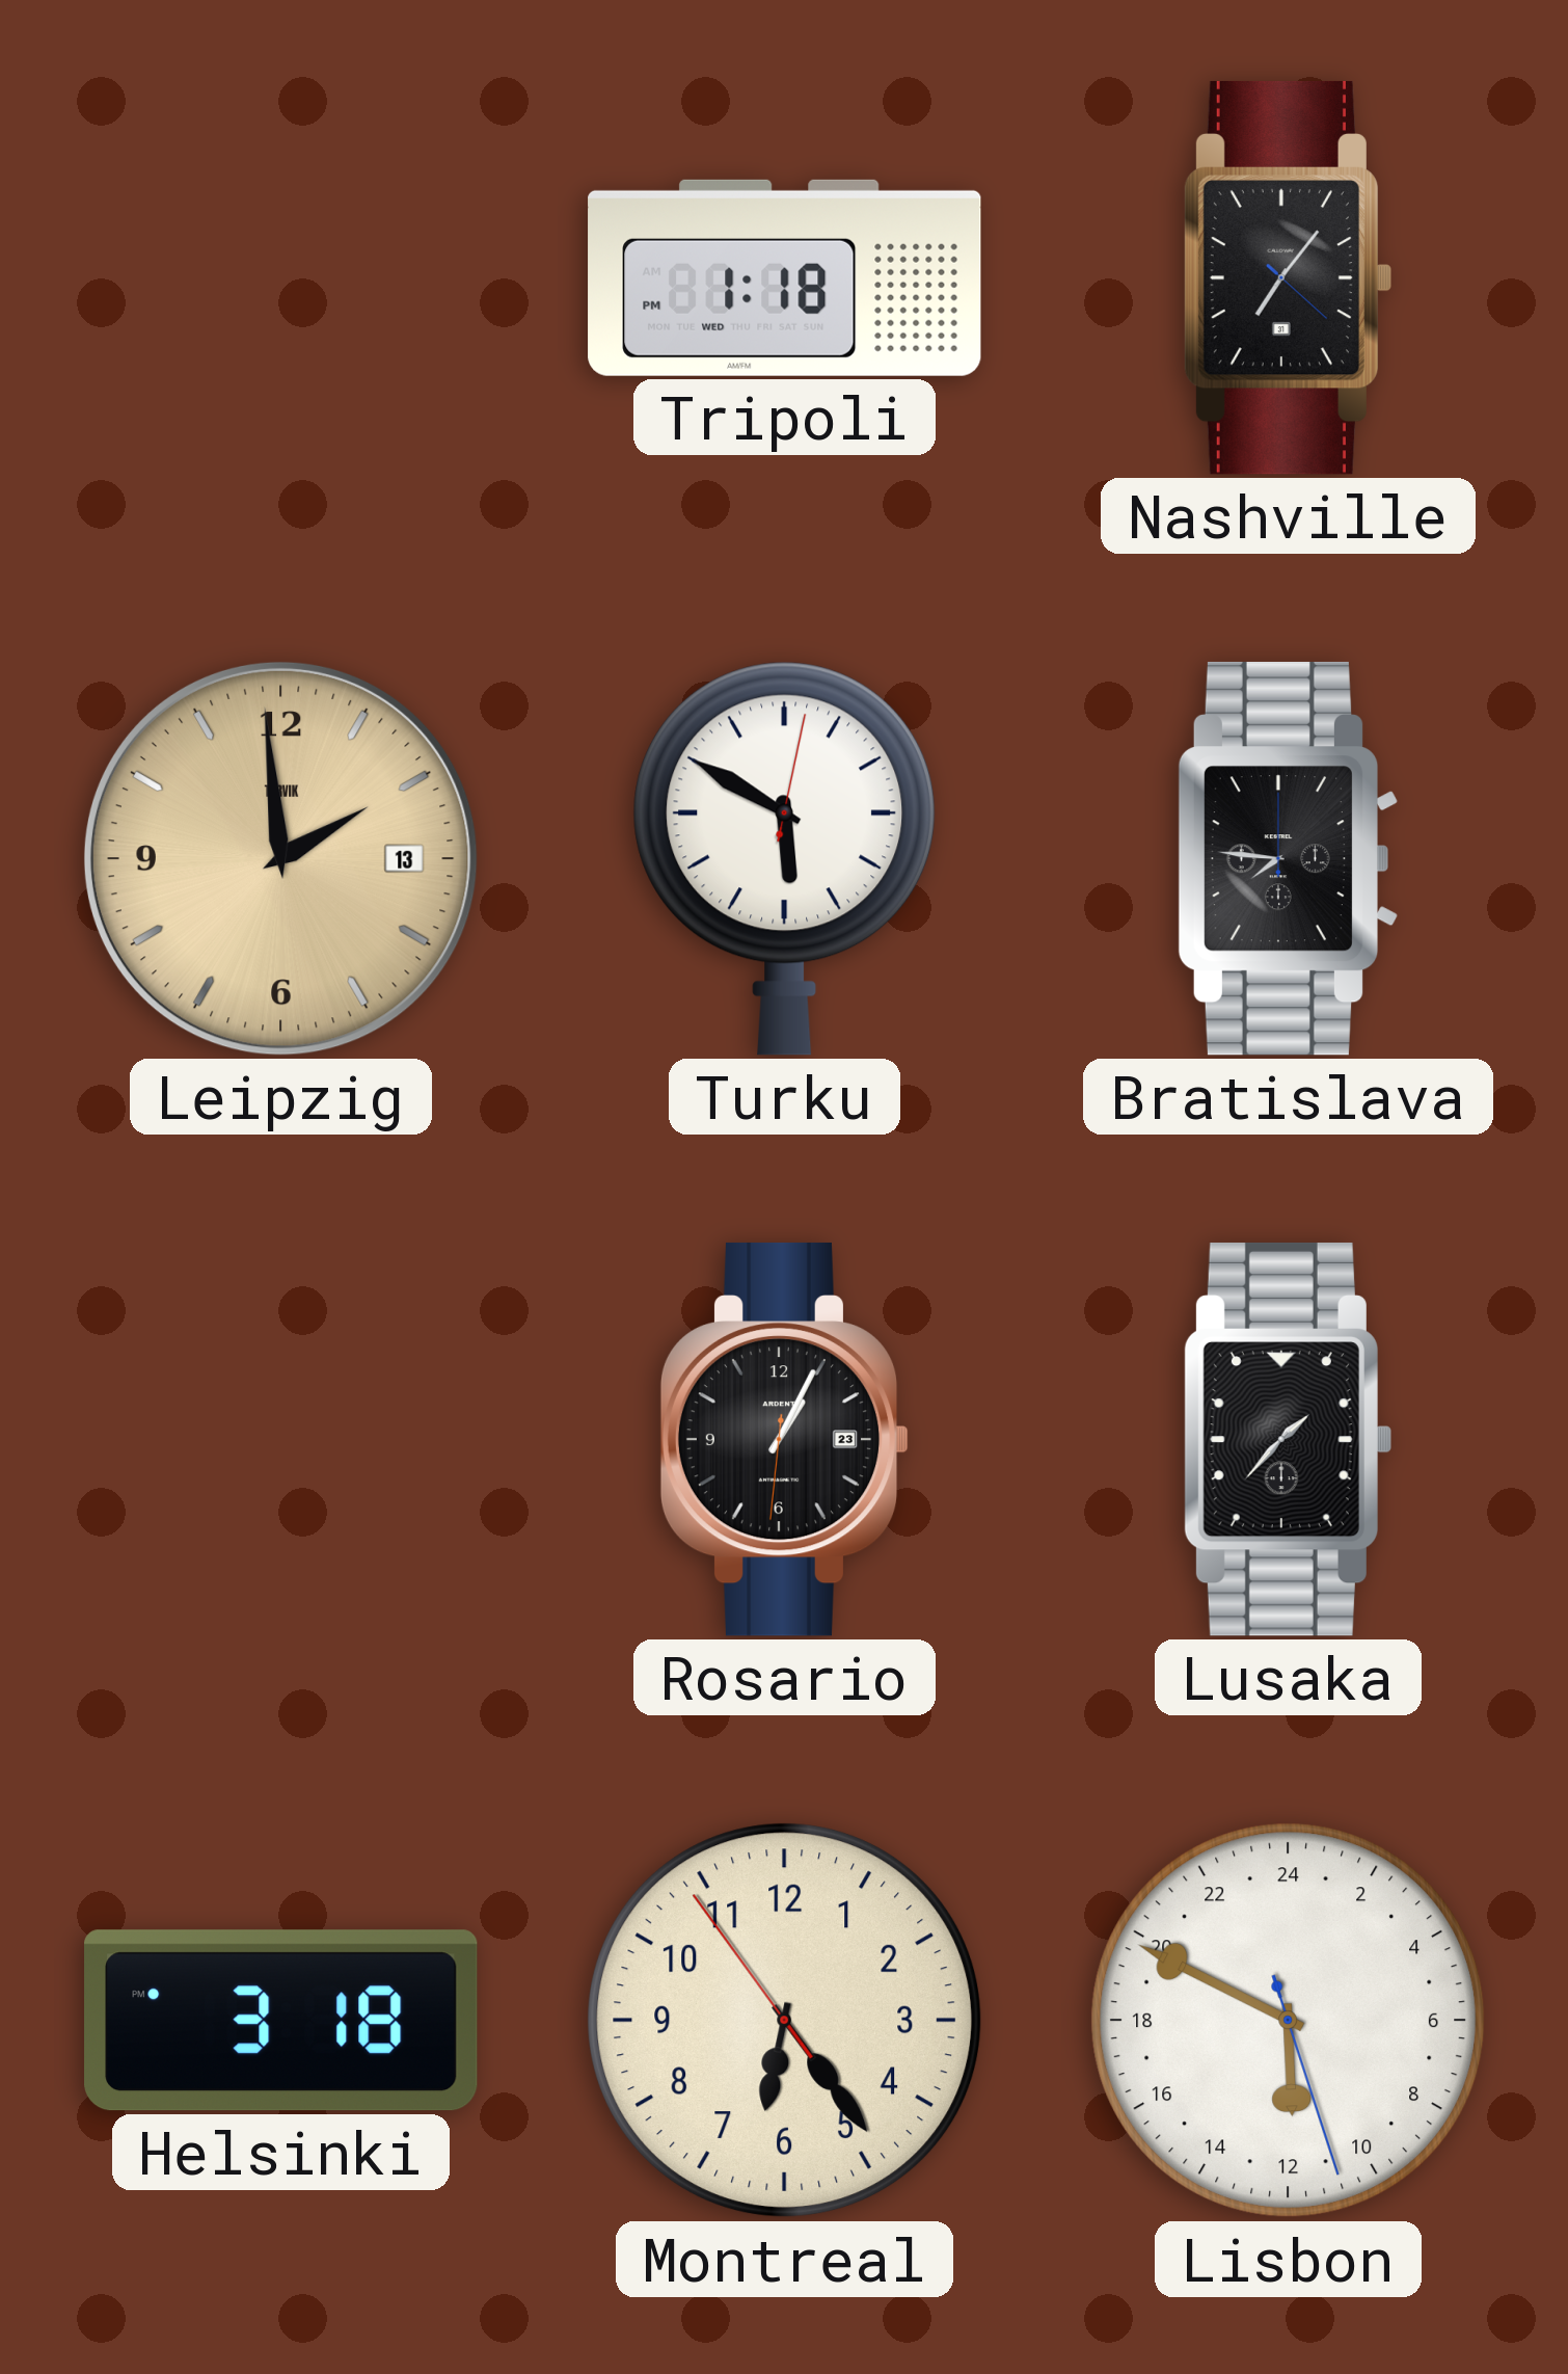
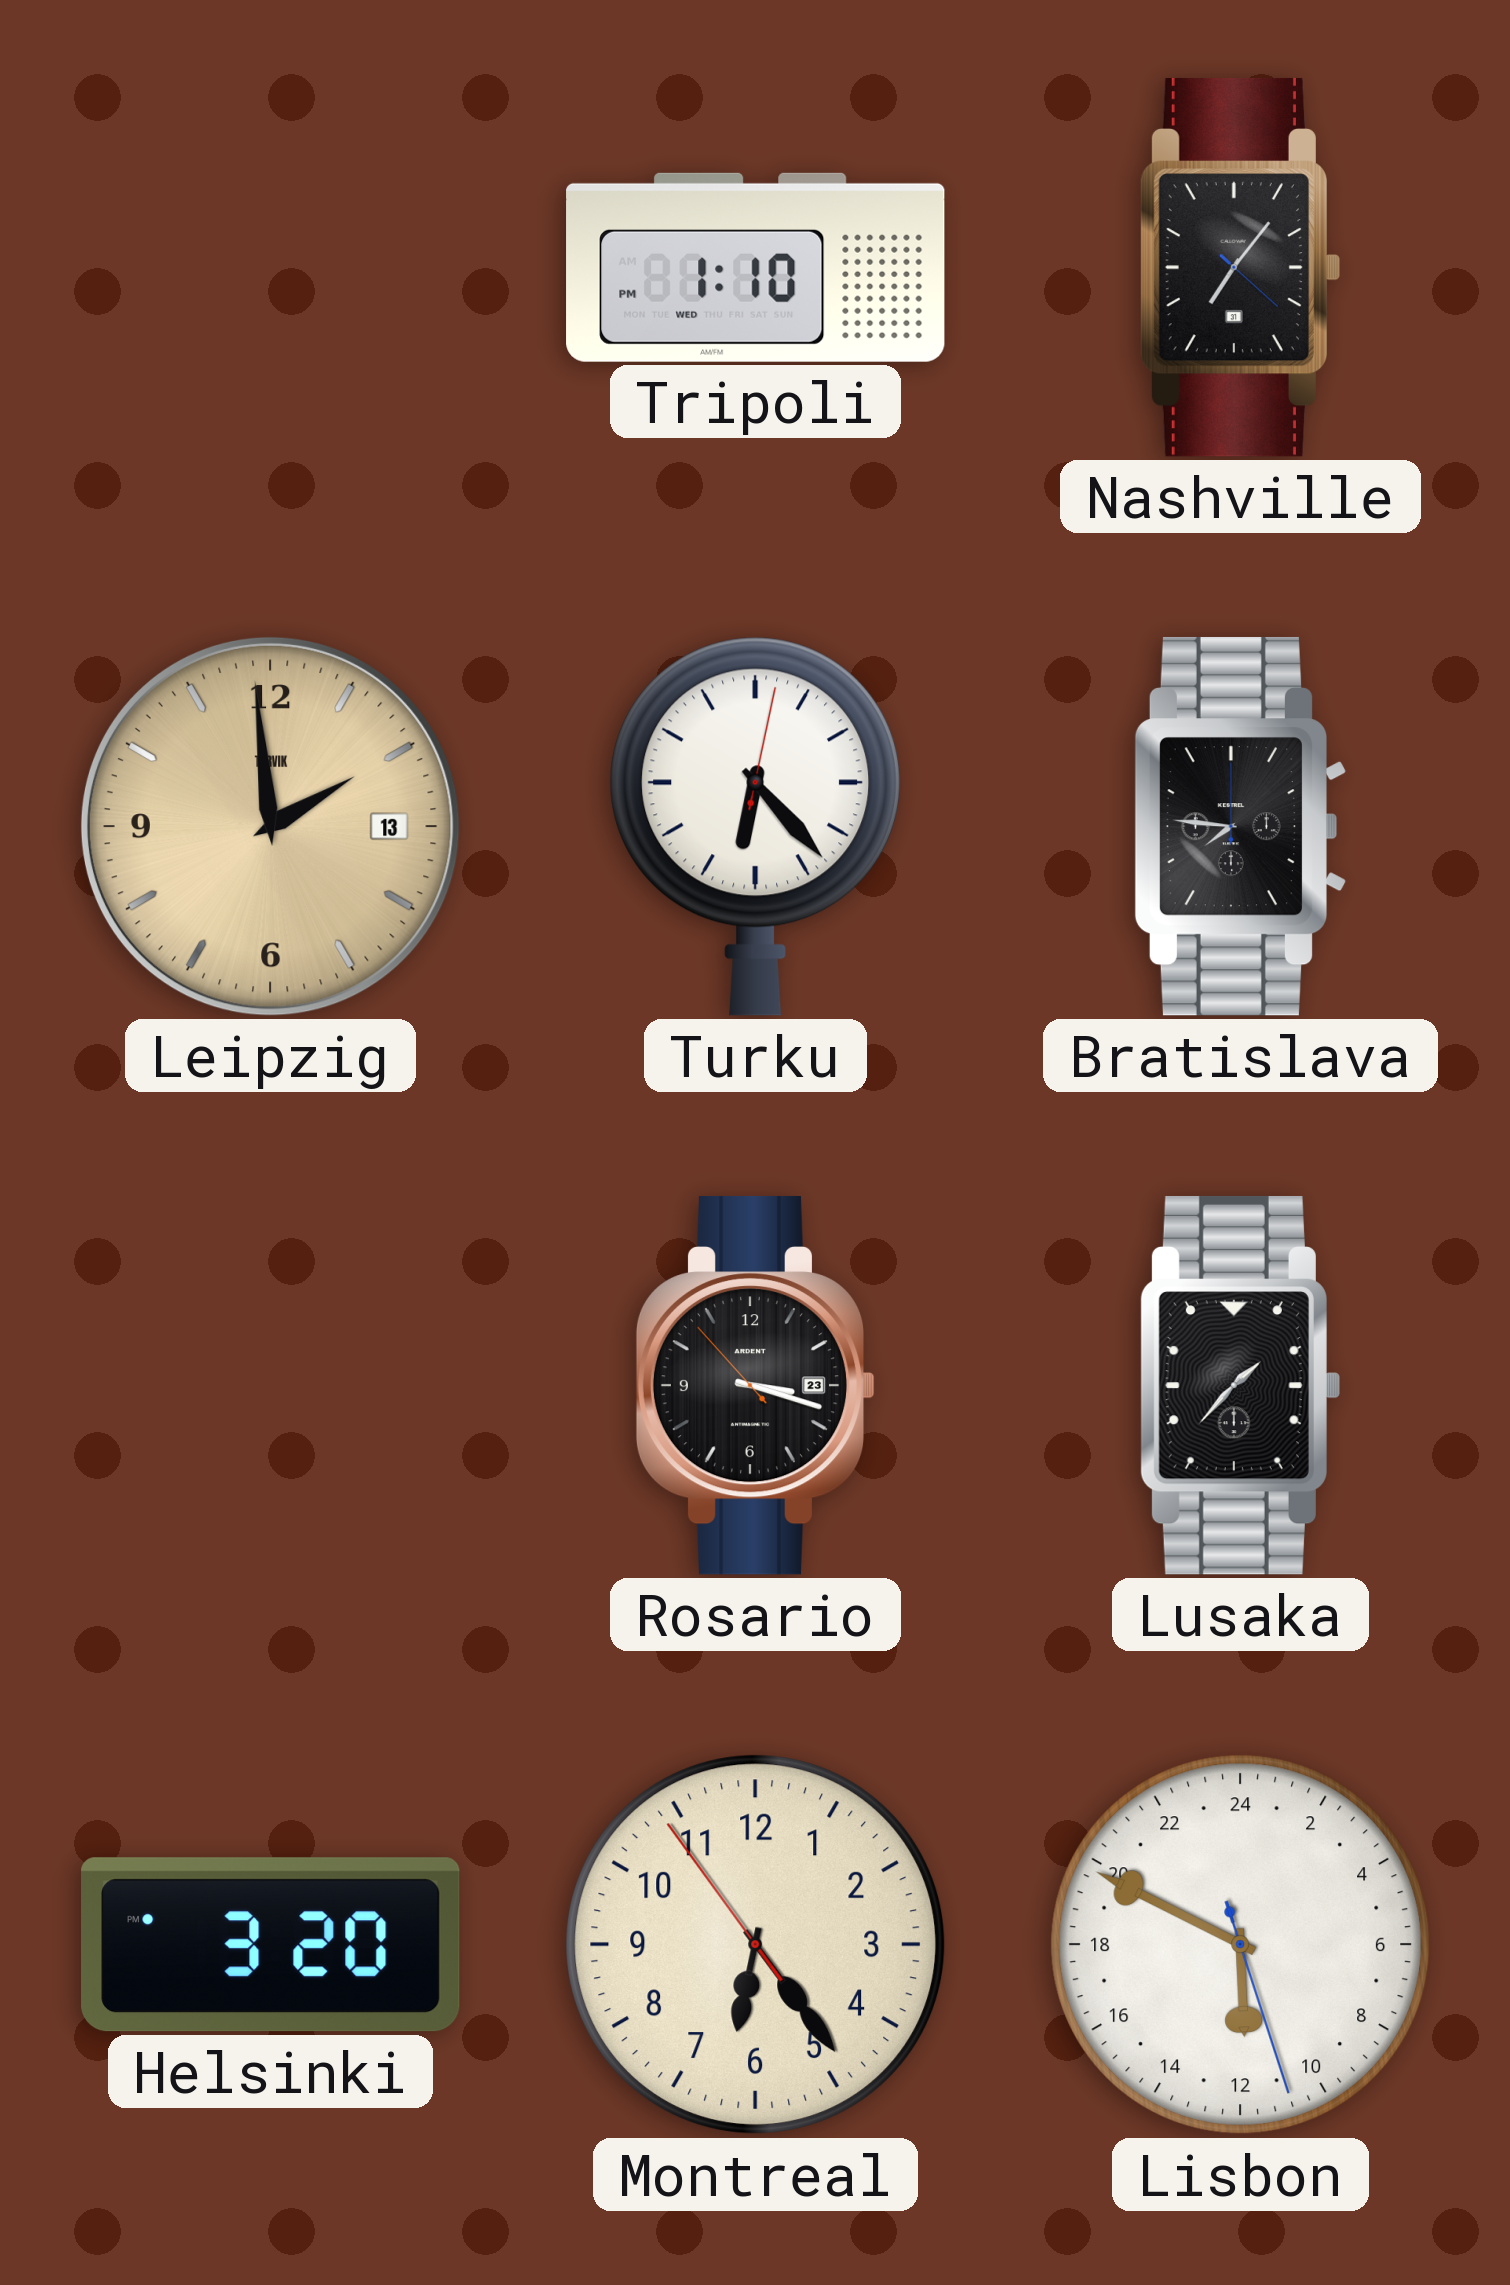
Tripoli: 1:18 -> 1:10 (756, 267)
Turku: 5:50 -> 6:23 (756, 826)
Rosario: 1:04 -> 3:17 (756, 1385)
Helsinki: 3:18 -> 3:20 (271, 1945)
